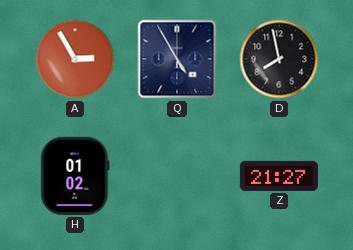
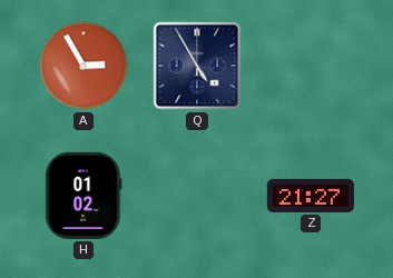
D: 7:58 -> none (279, 59)
